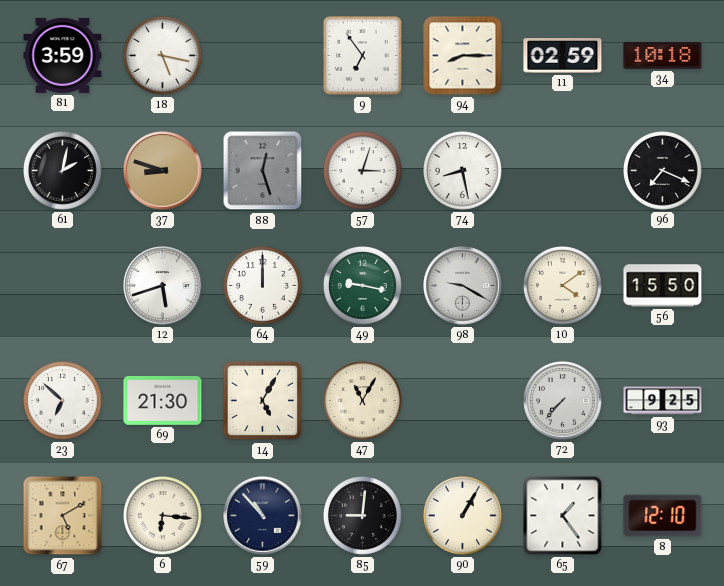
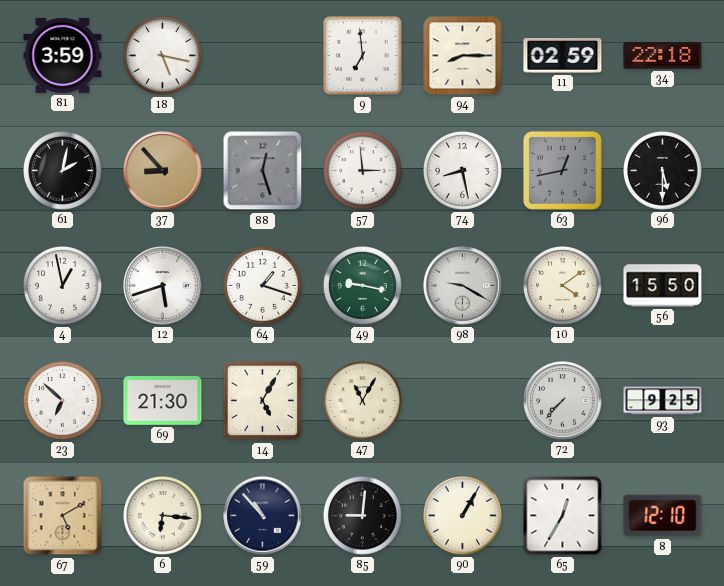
9: 6:54 -> 6:59 (363, 56)
34: 10:18 -> 22:18 (663, 56)
37: 8:48 -> 8:53 (163, 171)
57: 3:03 -> 2:59 (363, 171)
63: none -> 12:43 (562, 170)
96: 7:19 -> 5:30 (663, 171)
4: none -> 12:58 (63, 286)
64: 12:00 -> 1:18 (263, 286)
65: 1:24 -> 12:35 (563, 516)
